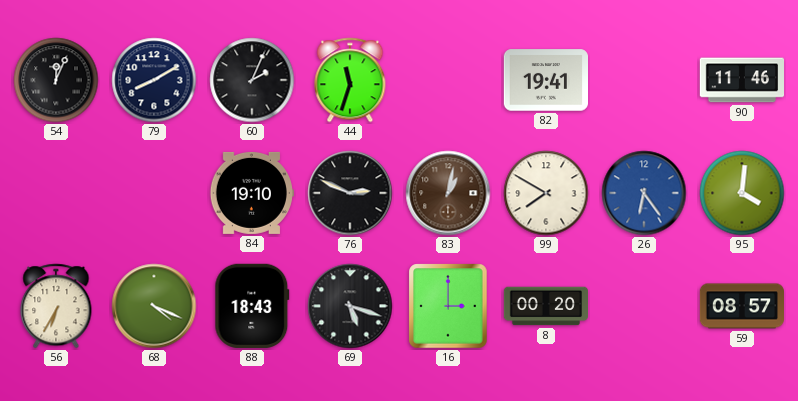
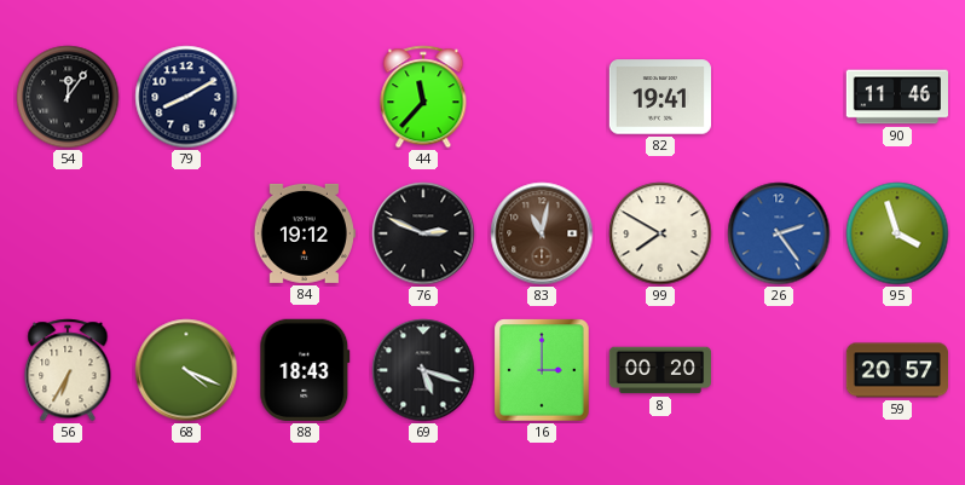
54: 12:04 -> 12:06 (68, 97)
60: 2:04 -> none (252, 80)
44: 11:33 -> 11:37 (423, 97)
84: 19:10 -> 19:12 (304, 233)
83: 1:02 -> 11:02 (542, 233)
26: 6:24 -> 2:24 (779, 233)
95: 4:01 -> 3:57 (897, 233)
59: 08:57 -> 20:57 (897, 370)
